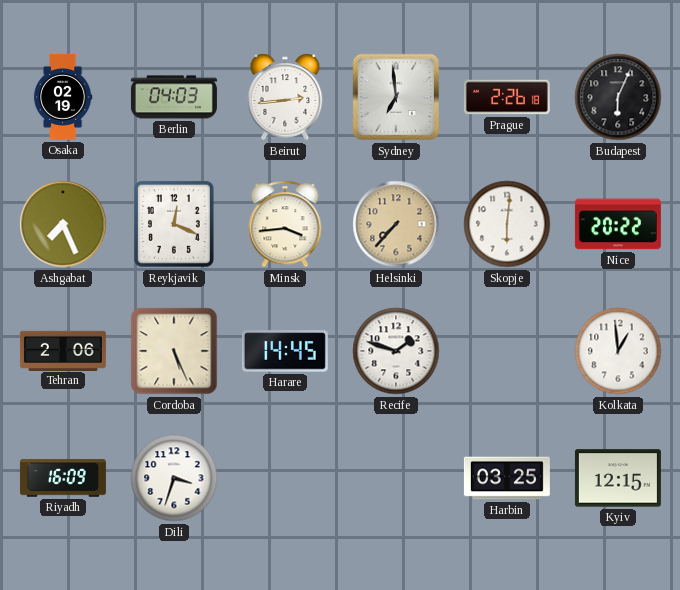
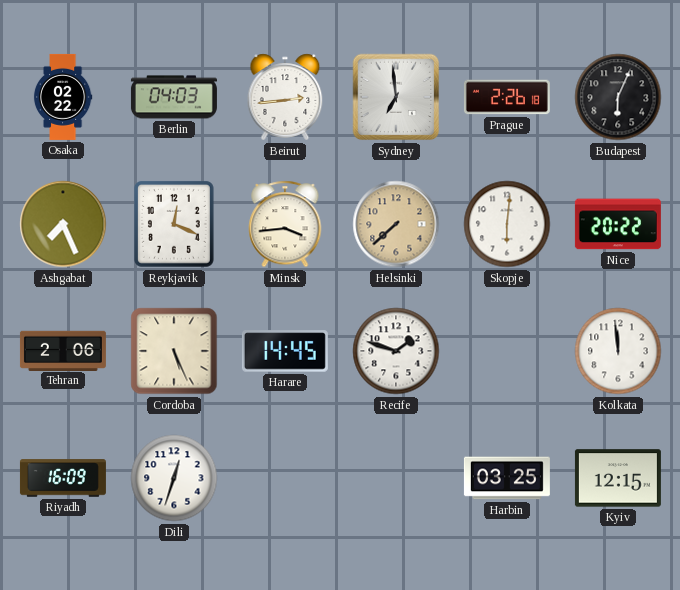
Osaka: 02:19 -> 02:22 (63, 97)
Helsinki: 7:37 -> 7:38 (396, 224)
Kolkata: 12:59 -> 11:59 (618, 351)
Dili: 3:33 -> 12:33 (174, 478)
